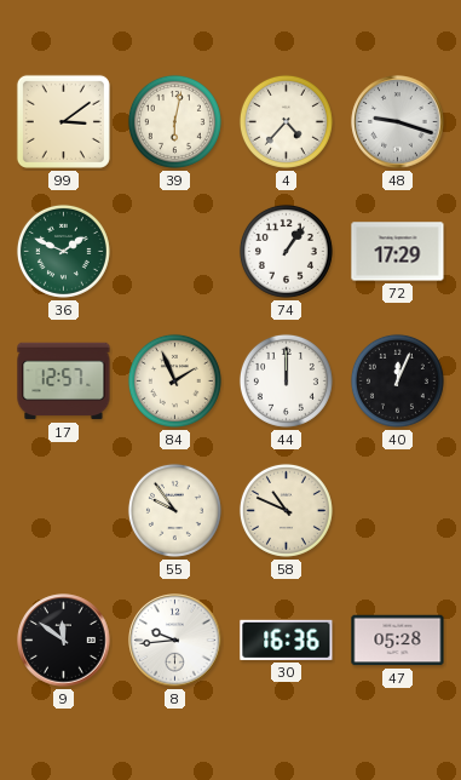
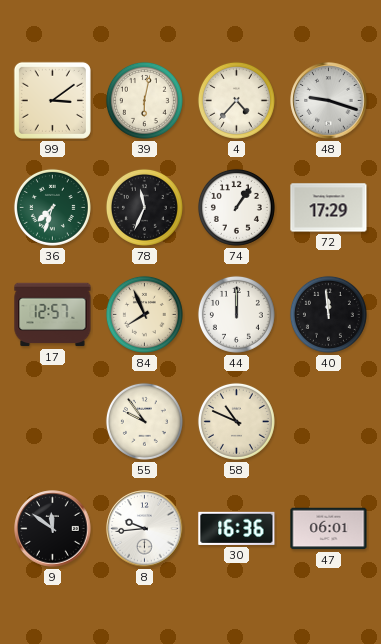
36: 1:49 -> 7:33 (52, 207)
78: none -> 11:34 (144, 207)
84: 1:56 -> 7:56 (144, 314)
40: 12:04 -> 11:59 (328, 314)
47: 05:28 -> 06:01 (329, 529)
